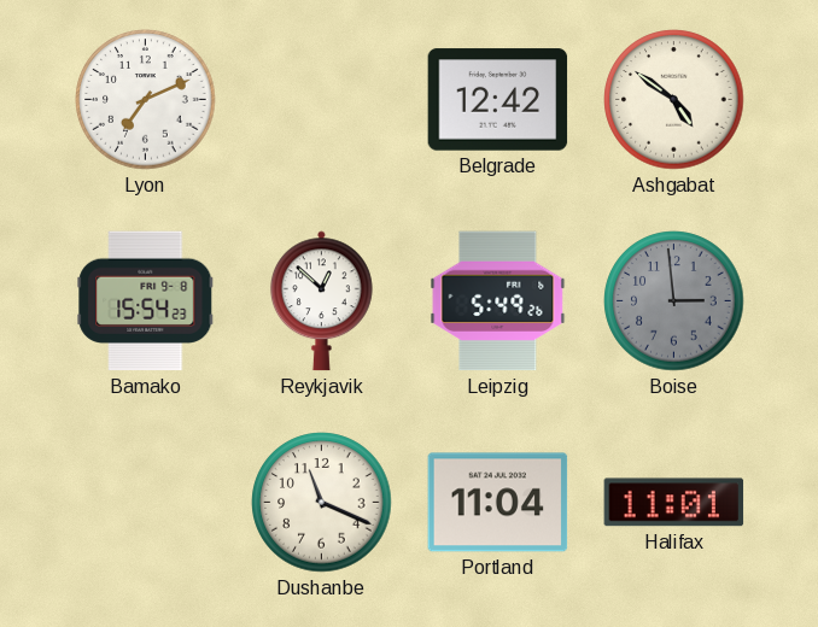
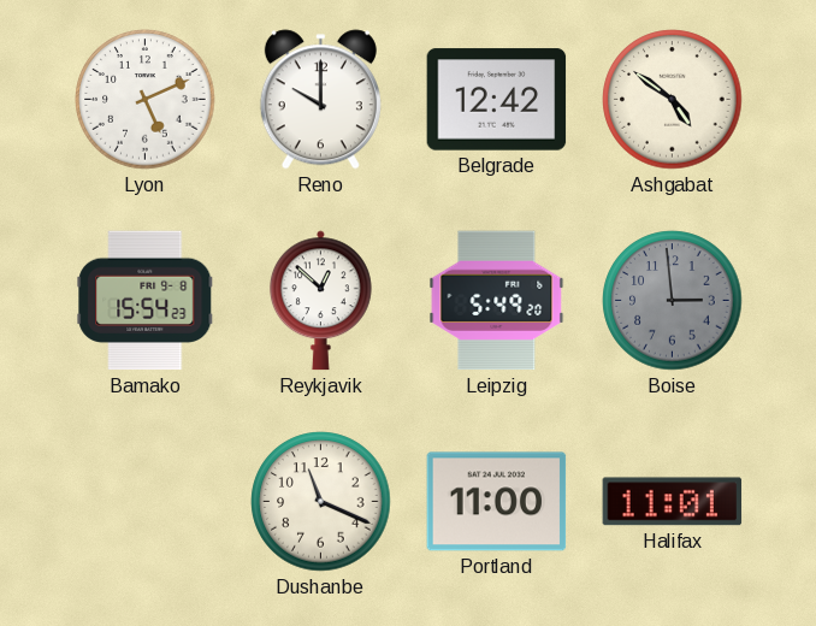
Lyon: 7:11 -> 5:11 (146, 100)
Reno: none -> 10:00 (320, 100)
Leipzig: 5:49:26 -> 5:49:20 (497, 301)
Portland: 11:04 -> 11:00 (497, 502)
